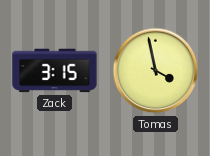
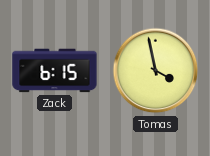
Zack: 3:15 -> 6:15 (55, 71)
